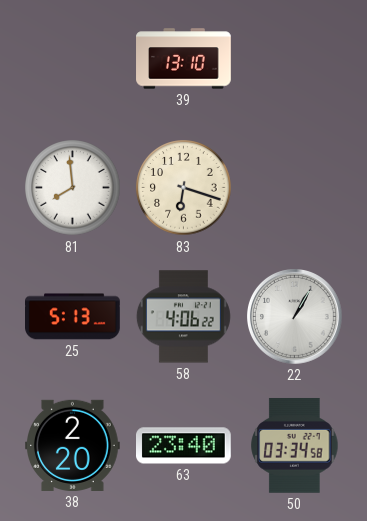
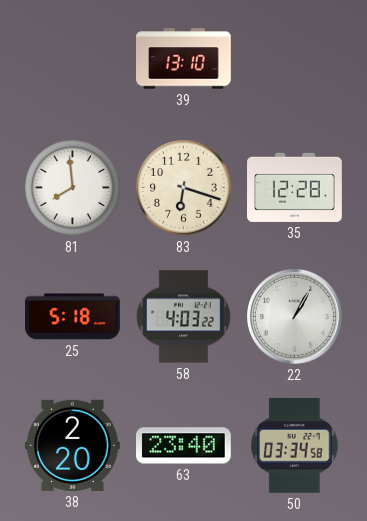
35: none -> 12:28 (295, 187)
25: 5:13 -> 5:18 (73, 317)
58: 4:06 -> 4:03 (183, 317)
